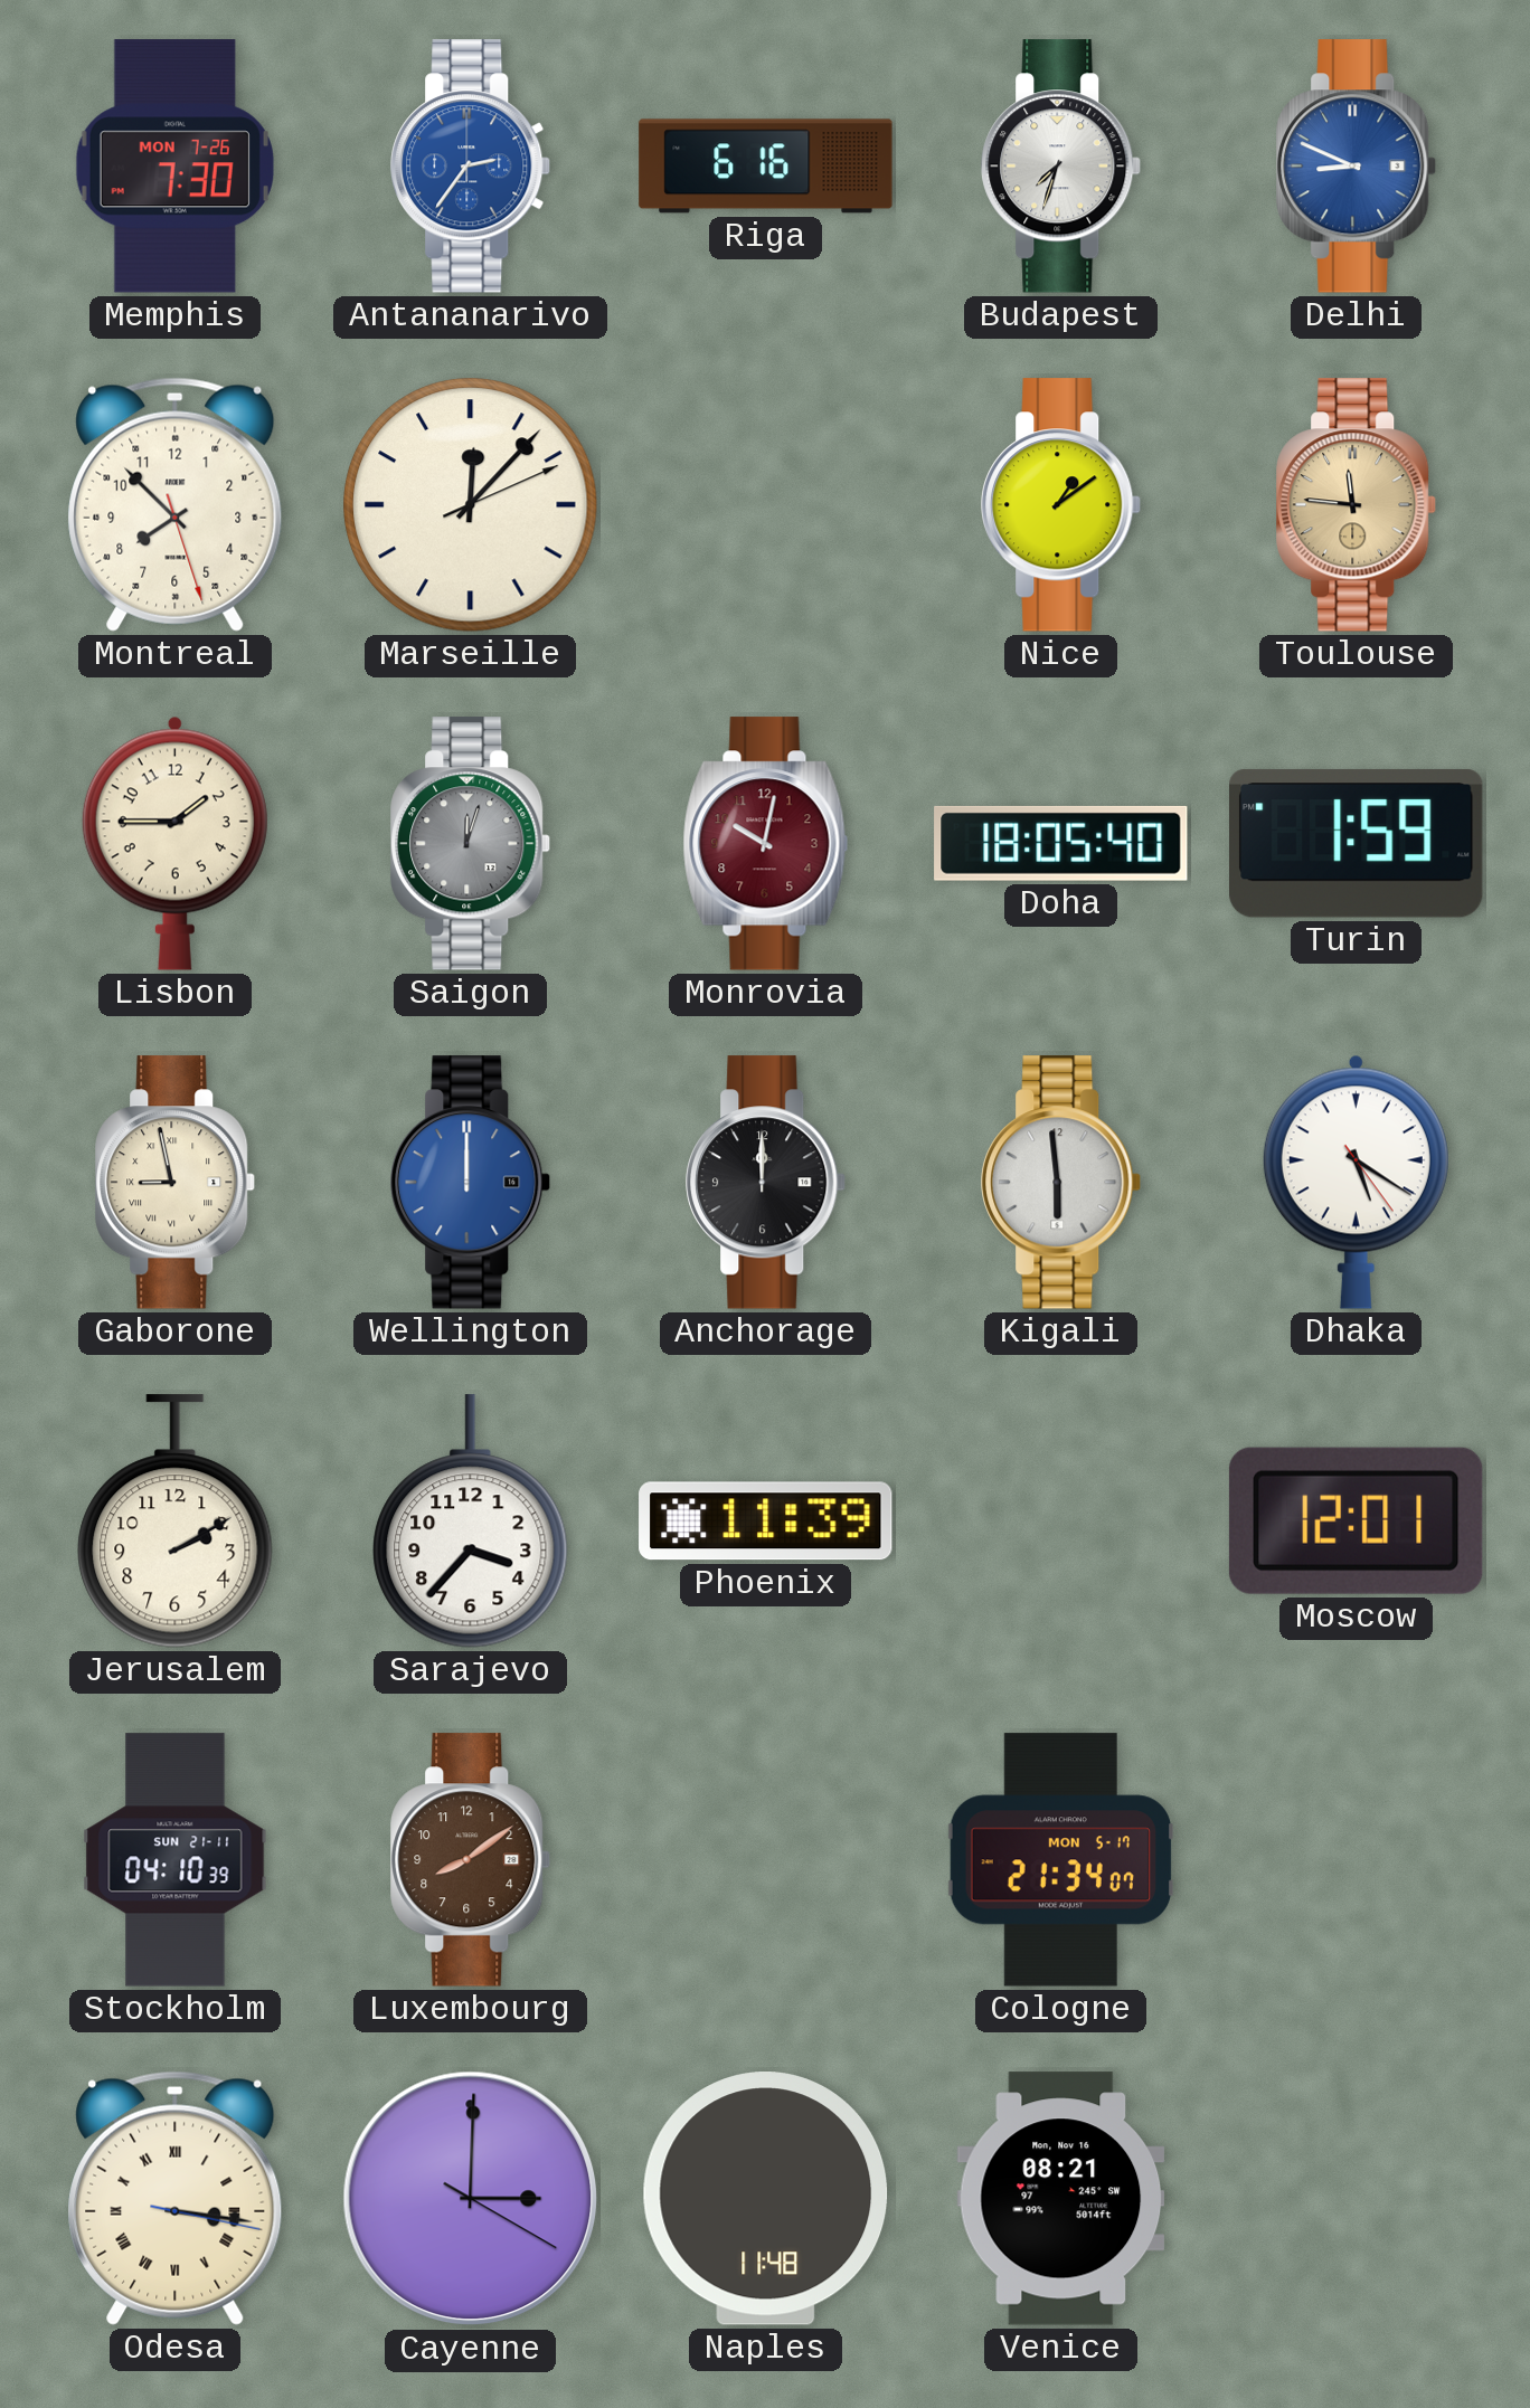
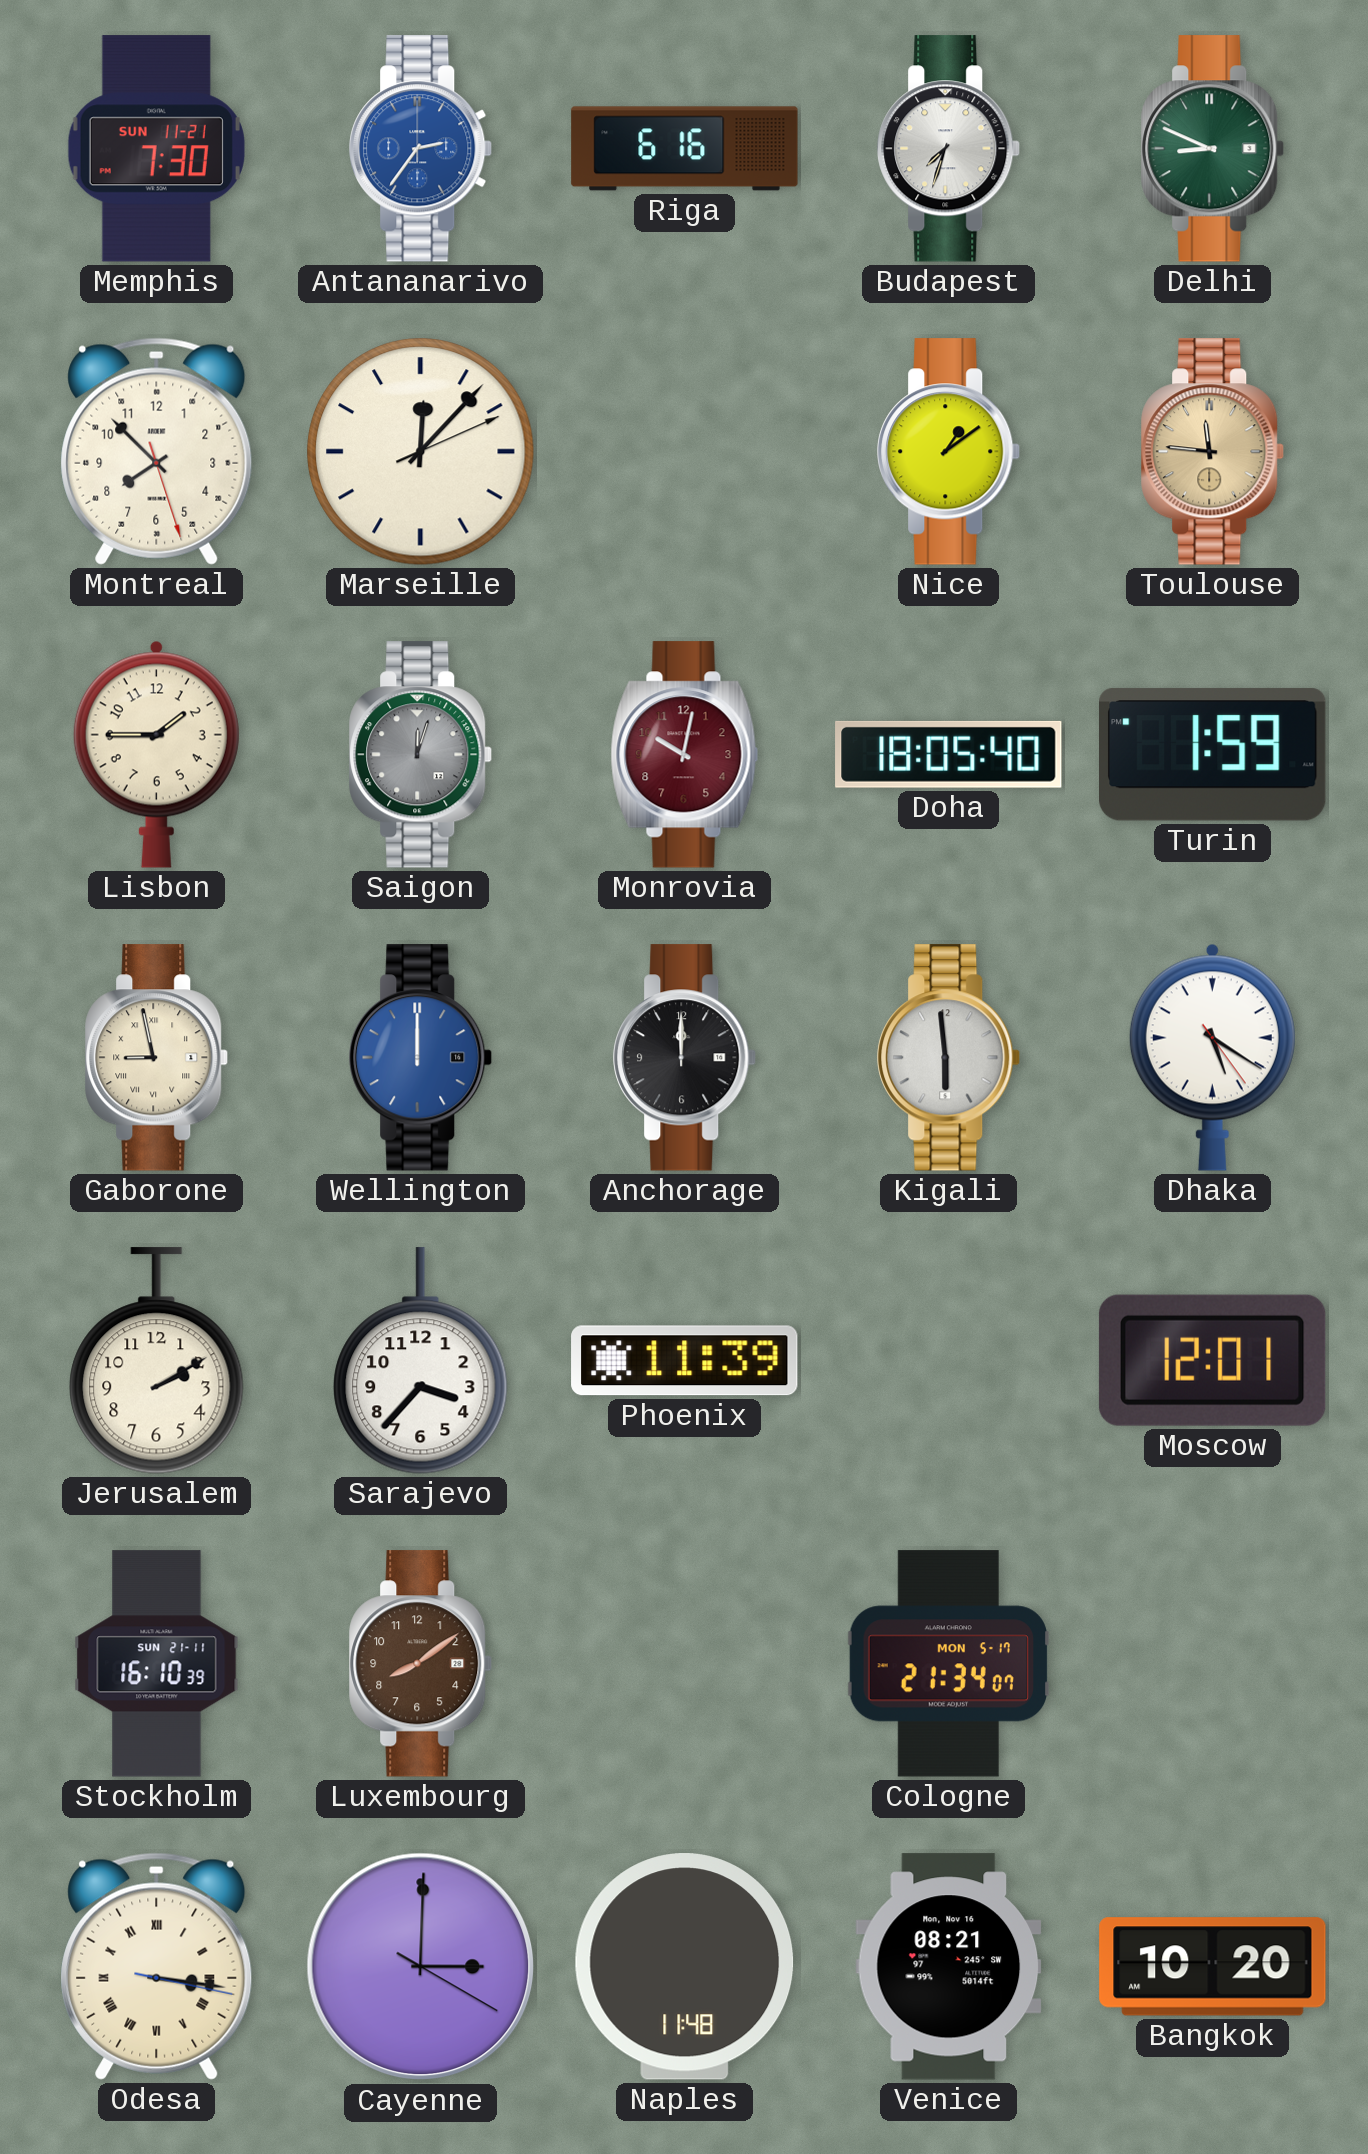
Memphis date: MON 7-26 -> SUN 11-21 (156, 149)
Delhi dial: blue -> green (1213, 149)
Stockholm: 04:10 -> 16:10 (157, 1664)
Bangkok: none -> 10:20 (1213, 1967)
